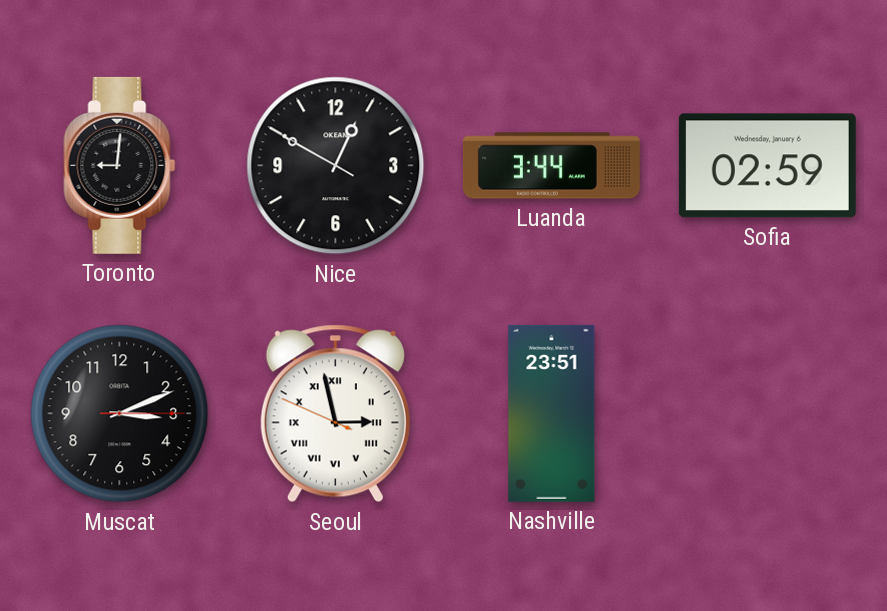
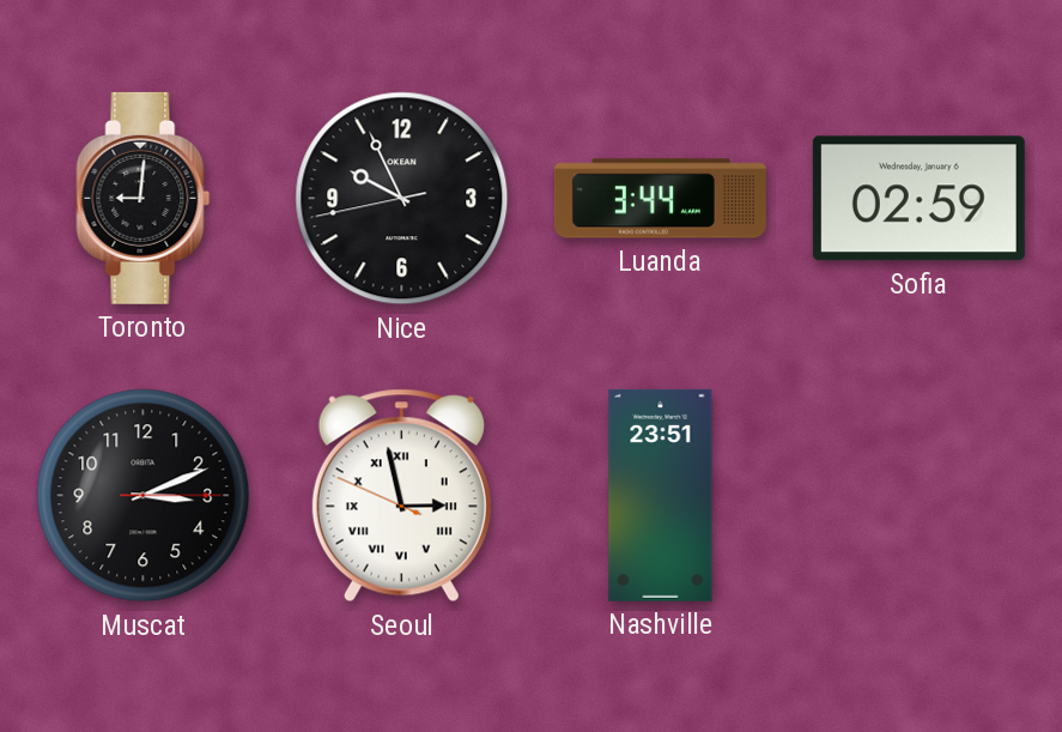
Nice: 12:49 -> 9:55 (402, 199)
